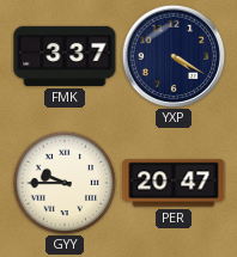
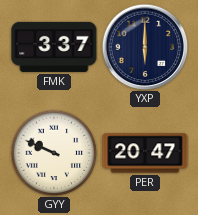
YXP: 4:20 -> 6:00 (145, 47)
GYY: 9:45 -> 9:49 (54, 153)
